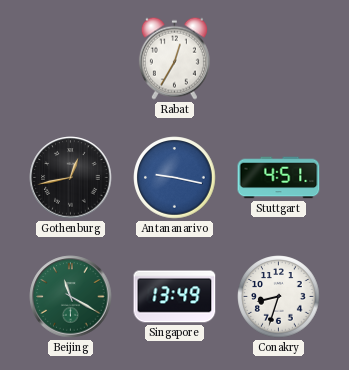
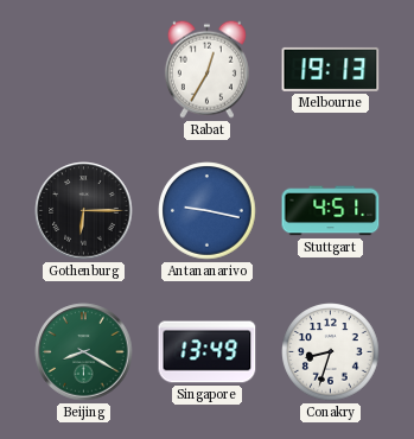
Melbourne: none -> 19:13 (331, 69)
Gothenburg: 12:43 -> 6:15 (84, 211)
Beijing: 11:20 -> 8:20 (84, 352)
